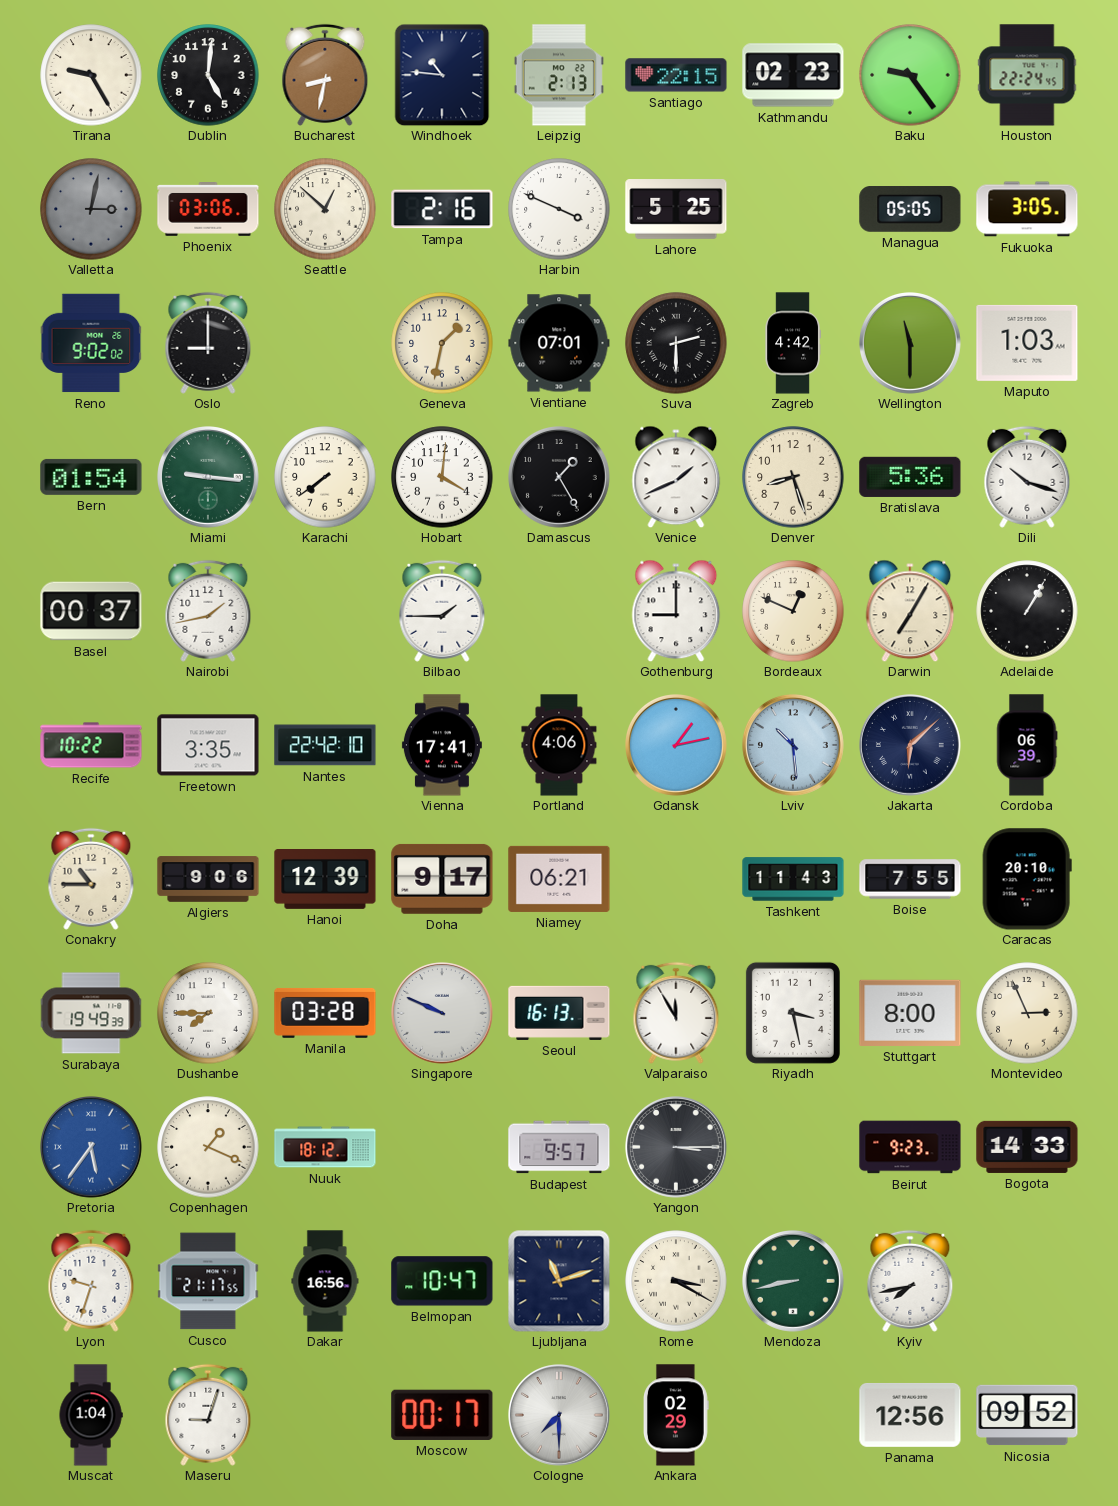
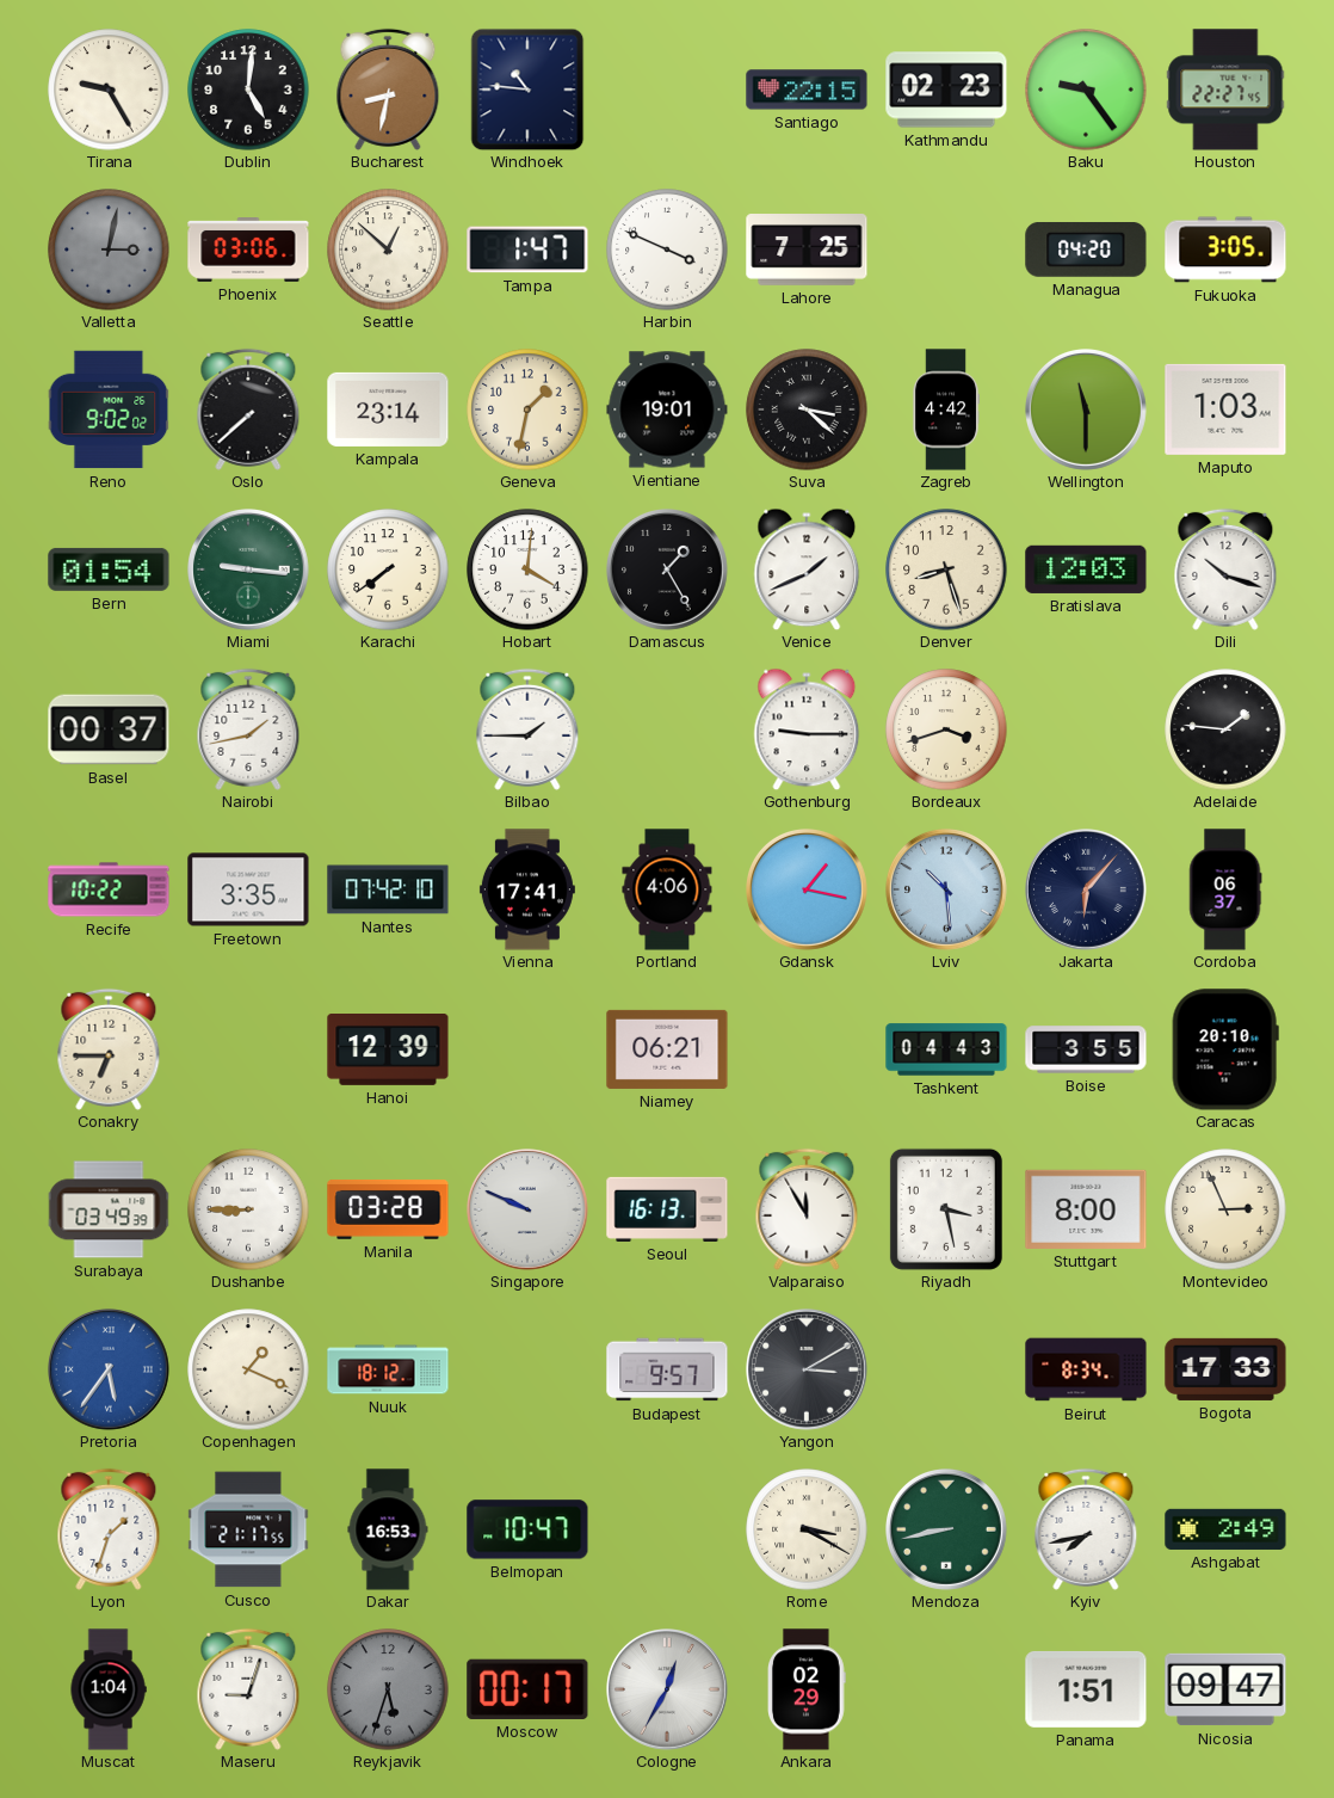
Leipzig: 2:13 -> none (559, 75)
Houston: 22:24 -> 22:27 (1225, 90)
Tampa: 2:16 -> 1:47 (527, 250)
Lahore: 5:25 -> 7:25 (807, 251)
Managua: 05:05 -> 04:20 (1086, 251)
Oslo: 9:00 -> 7:38 (248, 410)
Kampala: none -> 23:14 (388, 410)
Vientiane: 07:01 -> 19:01 (667, 410)
Suva: 2:30 -> 3:22 (807, 410)
Bratislava: 5:36 -> 12:03 (1086, 569)
Gothenburg: 9:00 -> 9:15 (807, 729)
Bordeaux: 12:49 -> 3:42 (946, 729)
Darwin: 7:05 -> none (910, 611)
Adelaide: 1:05 -> 1:46 (1225, 729)
Nantes: 22:42 -> 07:42 (388, 889)
Gdansk: 1:13 -> 1:17 (808, 891)
Jakarta: 6:08 -> 6:07 (1087, 891)
Cordoba: 06:39 -> 06:37 (1225, 889)
Conakry: 10:45 -> 6:45 (109, 1049)
Algiers: 9:06 -> none (208, 879)
Doha: 9:17 -> none (442, 879)
Tashkent: 11:43 -> 04:43 (946, 1049)
Boise: 7:55 -> 3:55 (1086, 1049)
Surabaya: 19:49 -> 03:49 (109, 1209)
Dushanbe: 7:45 -> 8:45 (248, 1209)
Yangon: 3:15 -> 3:10 (808, 1371)
Beirut: 9:23 -> 8:34 (1086, 1369)
Bogota: 14:33 -> 17:33 (1225, 1369)
Lyon: 9:33 -> 1:33 (109, 1529)
Dakar: 16:56 -> 16:53 (388, 1529)
Ljubljana: 11:12 -> none (559, 1281)
Ashgabat: none -> 2:49 (1225, 1529)
Reykjavik: none -> 5:33 (388, 1689)
Cologne: 7:30 -> 12:35 (668, 1691)
Panama: 12:56 -> 1:51 (1086, 1689)
Nicosia: 09:52 -> 09:47 (1225, 1689)
